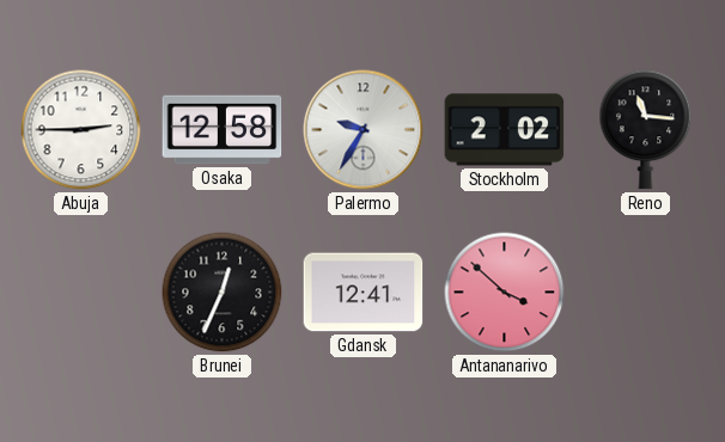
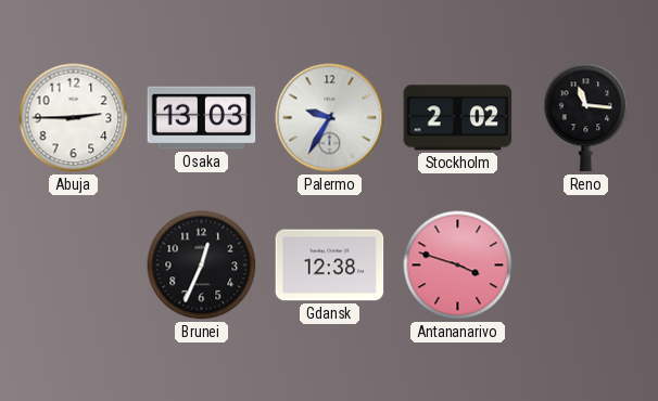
Osaka: 12:58 -> 13:03 (202, 118)
Gdansk: 12:41 -> 12:38 (330, 266)
Antananarivo: 3:52 -> 3:48 (458, 266)
